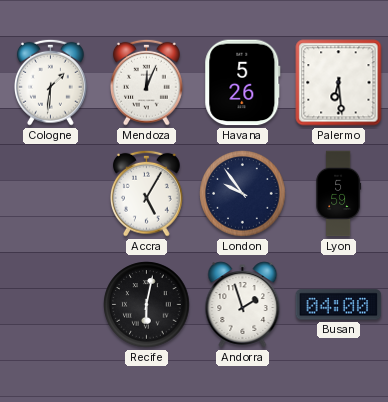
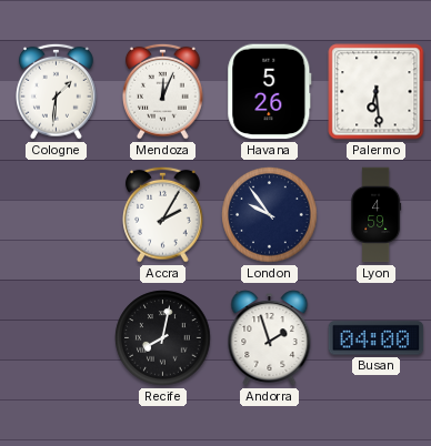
Accra: 5:05 -> 2:05 (163, 214)
Lyon: 5:59 -> 4:59 (377, 215)
Recife: 6:02 -> 8:02 (163, 338)
